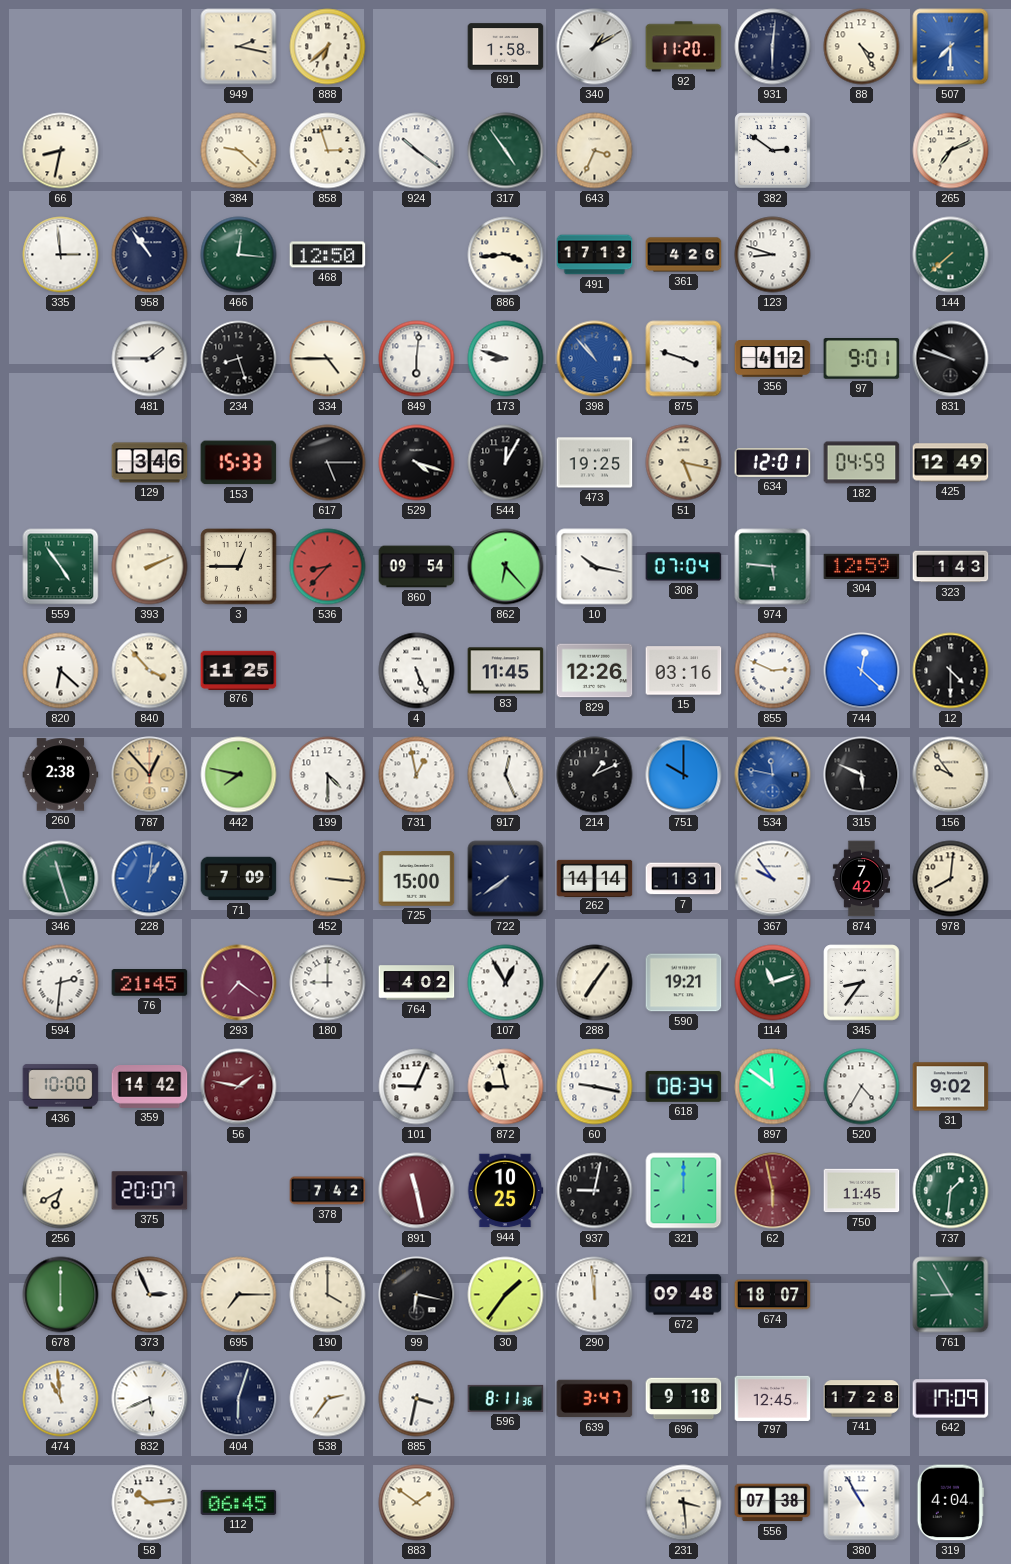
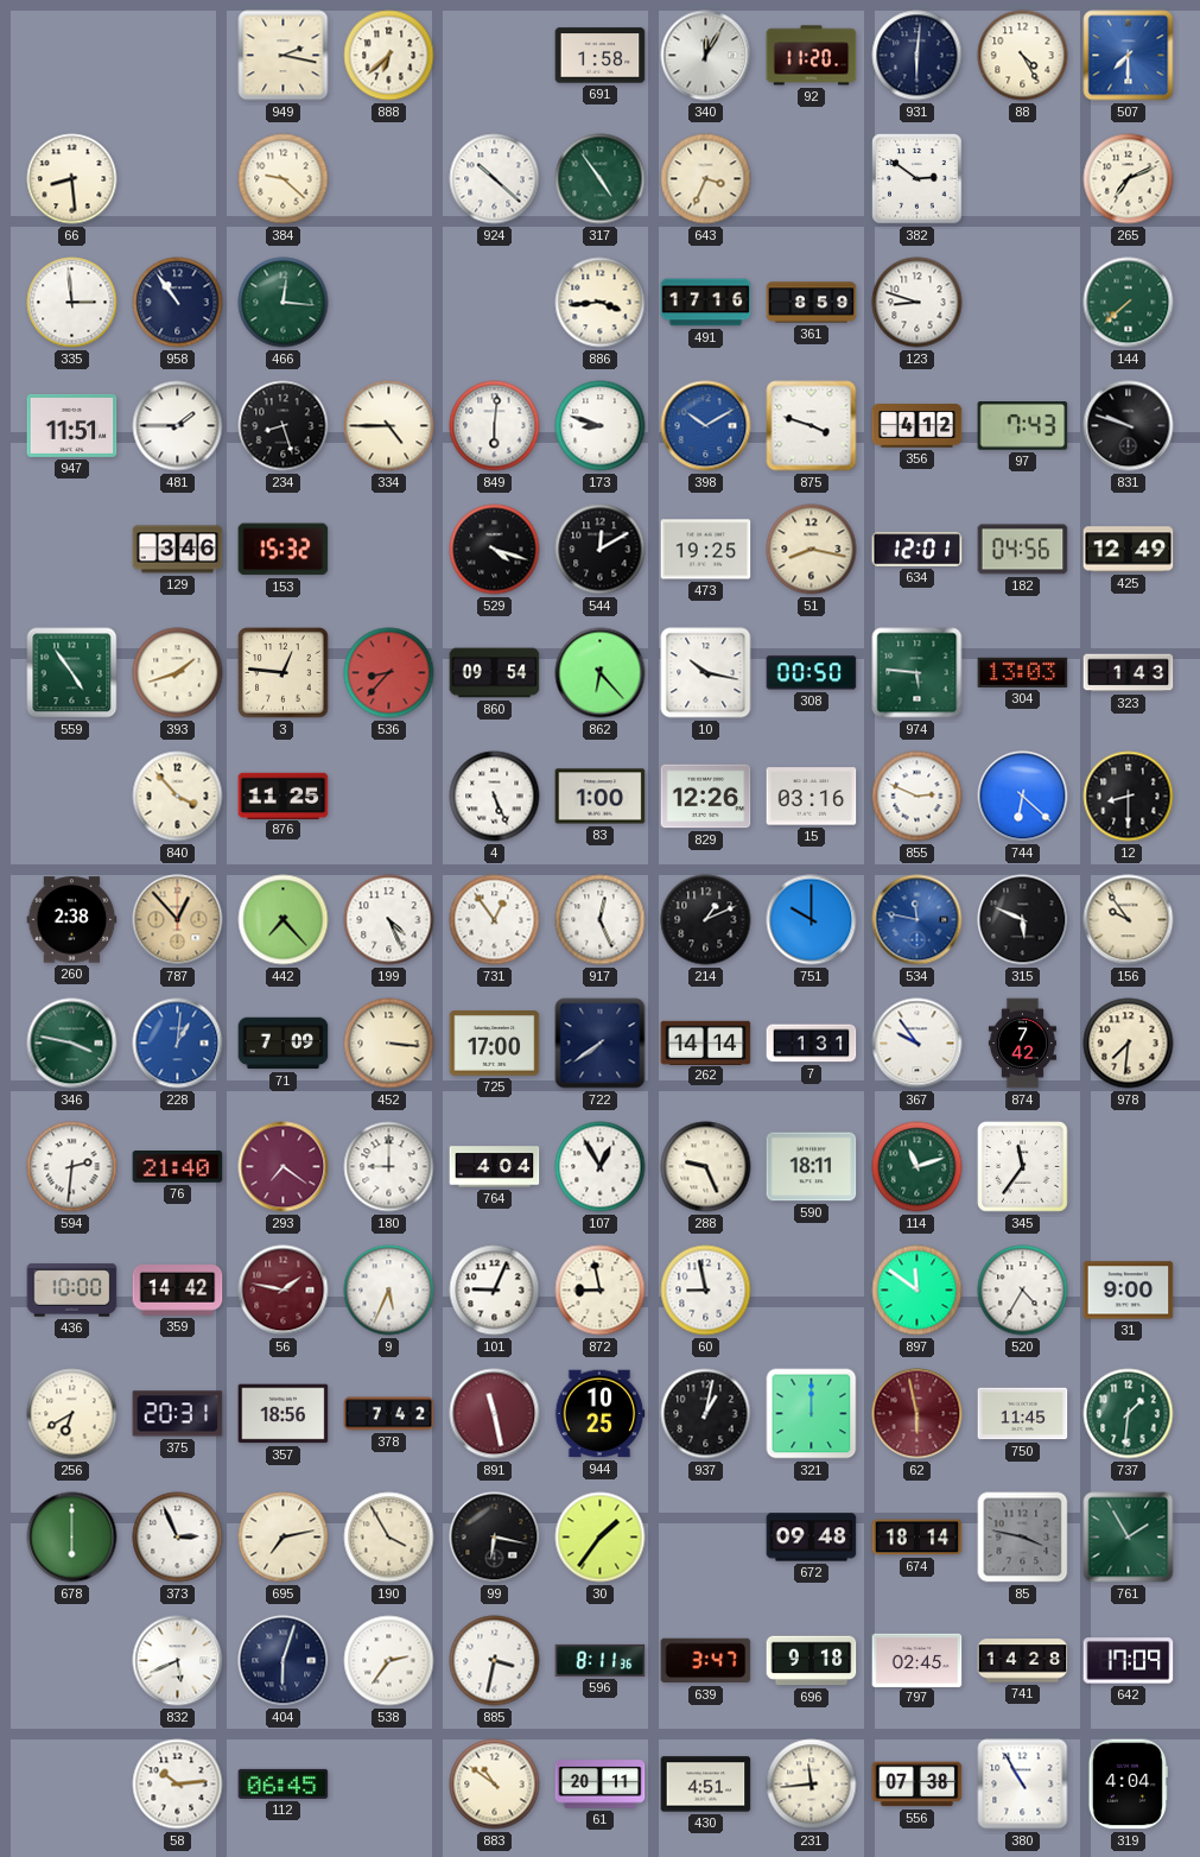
340: 1:10 -> 12:05 (706, 56)
66: 8:32 -> 8:29 (72, 179)
858: 2:57 -> none (328, 151)
924: 10:21 -> 10:22 (495, 179)
468: 12:50 -> none (328, 255)
491: 17:13 -> 17:16 (706, 303)
361: 4:26 -> 8:59 (812, 303)
947: none -> 11:51 (72, 425)
398: 10:53 -> 10:10 (706, 426)
97: 9:01 -> 7:43 (1023, 426)
153: 15:33 -> 15:32 (284, 550)
617: 5:15 -> none (328, 463)
544: 12:05 -> 12:10 (601, 550)
51: 5:17 -> 8:17 (812, 550)
182: 04:59 -> 04:56 (1023, 550)
393: 2:11 -> 1:42 (178, 673)
3: 12:45 -> 12:46 (284, 673)
308: 07:04 -> 00:50 (812, 673)
304: 12:59 -> 13:03 (1023, 672)
820: 6:22 -> none (61, 671)
83: 11:45 -> 1:00 (601, 797)
744: 12:22 -> 6:22 (1023, 797)
12: 4:30 -> 8:30 (1129, 797)
442: 7:47 -> 7:23 (284, 920)
199: 4:30 -> 4:26 (389, 920)
731: 12:58 -> 12:54 (495, 920)
346: 11:27 -> 3:47 (72, 1044)
725: 15:00 -> 17:00 (495, 1044)
978: 8:01 -> 7:31 (1129, 1044)
76: 21:45 -> 21:40 (178, 1167)
764: 4:02 -> 4:04 (495, 1167)
288: 7:06 -> 9:26 (706, 1167)
590: 19:21 -> 18:11 (812, 1167)
345: 8:36 -> 11:36 (1023, 1167)
9: none -> 5:34 (389, 1291)
60: 9:17 -> 8:58 (706, 1291)
618: 08:34 -> none (684, 1086)
31: 9:02 -> 9:00 (1129, 1291)
375: 20:07 -> 20:31 (178, 1414)
357: none -> 18:56 (284, 1414)
937: 9:02 -> 1:02 (706, 1414)
695: 7:15 -> 7:13 (284, 1538)
190: 4:00 -> 3:55 (389, 1538)
290: 11:59 -> none (595, 1295)
674: 18:07 -> 18:14 (918, 1538)
85: none -> 3:47 (1023, 1538)
761: 8:55 -> 1:55 (1129, 1538)
474: 10:59 -> none (61, 1399)
797: 12:45 -> 02:45 (918, 1660)
741: 17:28 -> 14:28 (1023, 1661)
883: 1:51 -> 10:51 (495, 1785)
61: none -> 20:11 (601, 1785)
430: none -> 4:51 (706, 1785)
231: 3:29 -> 11:44 (812, 1785)
